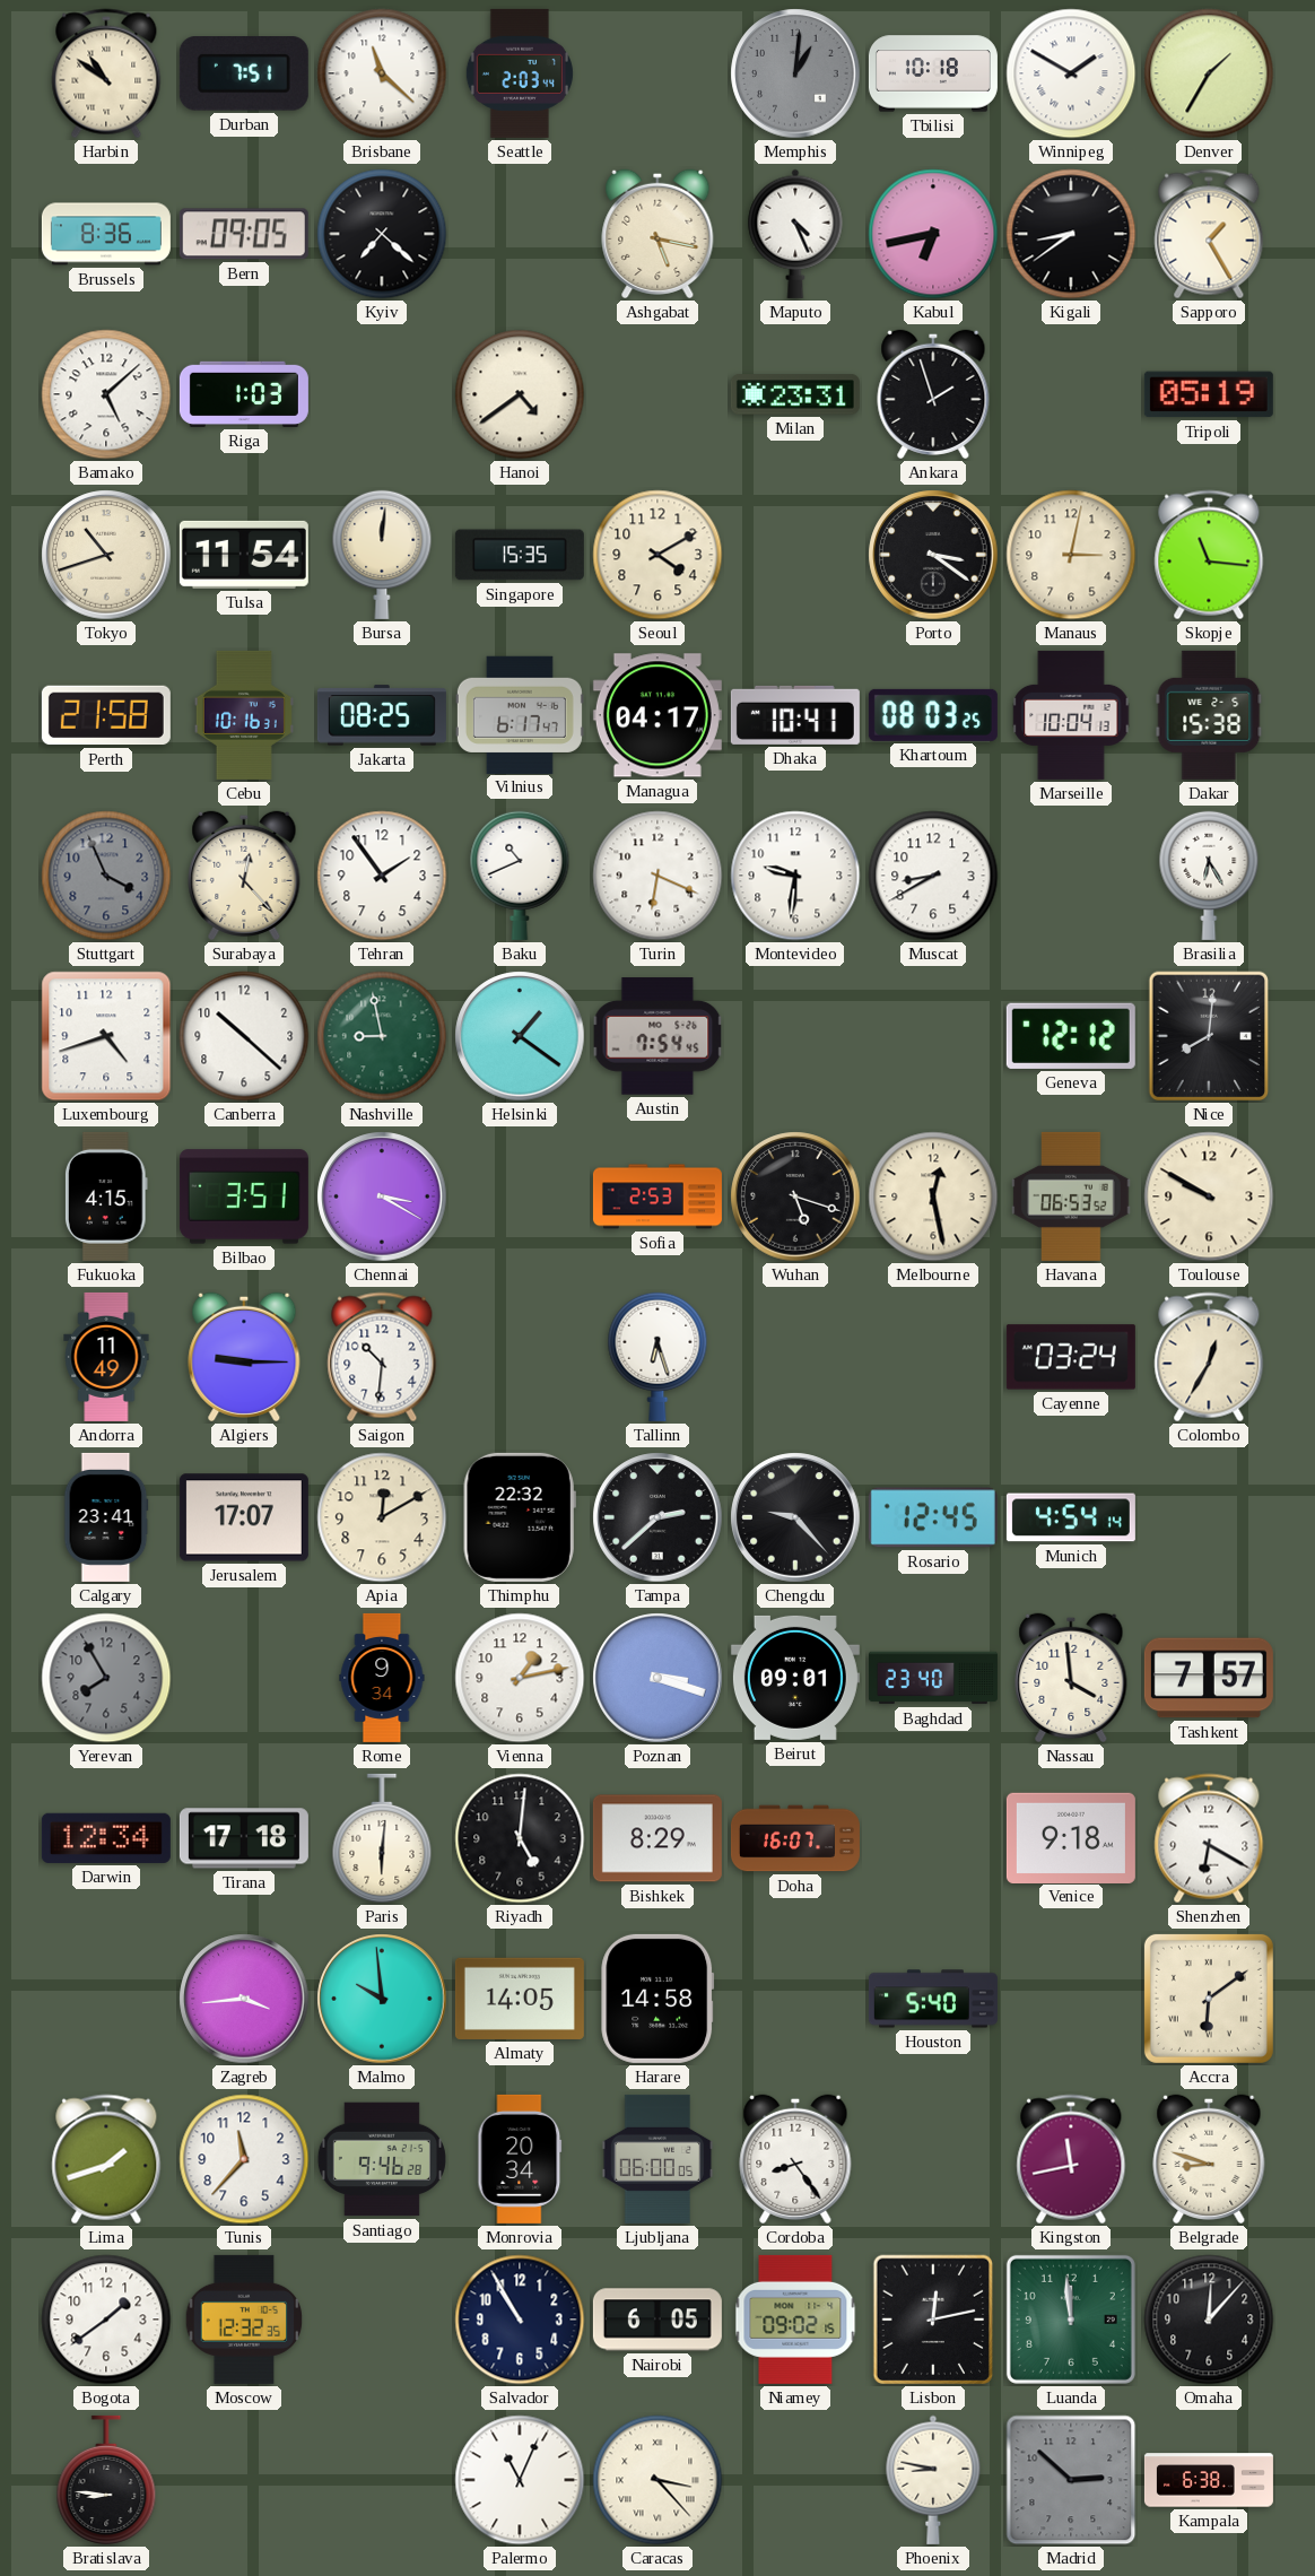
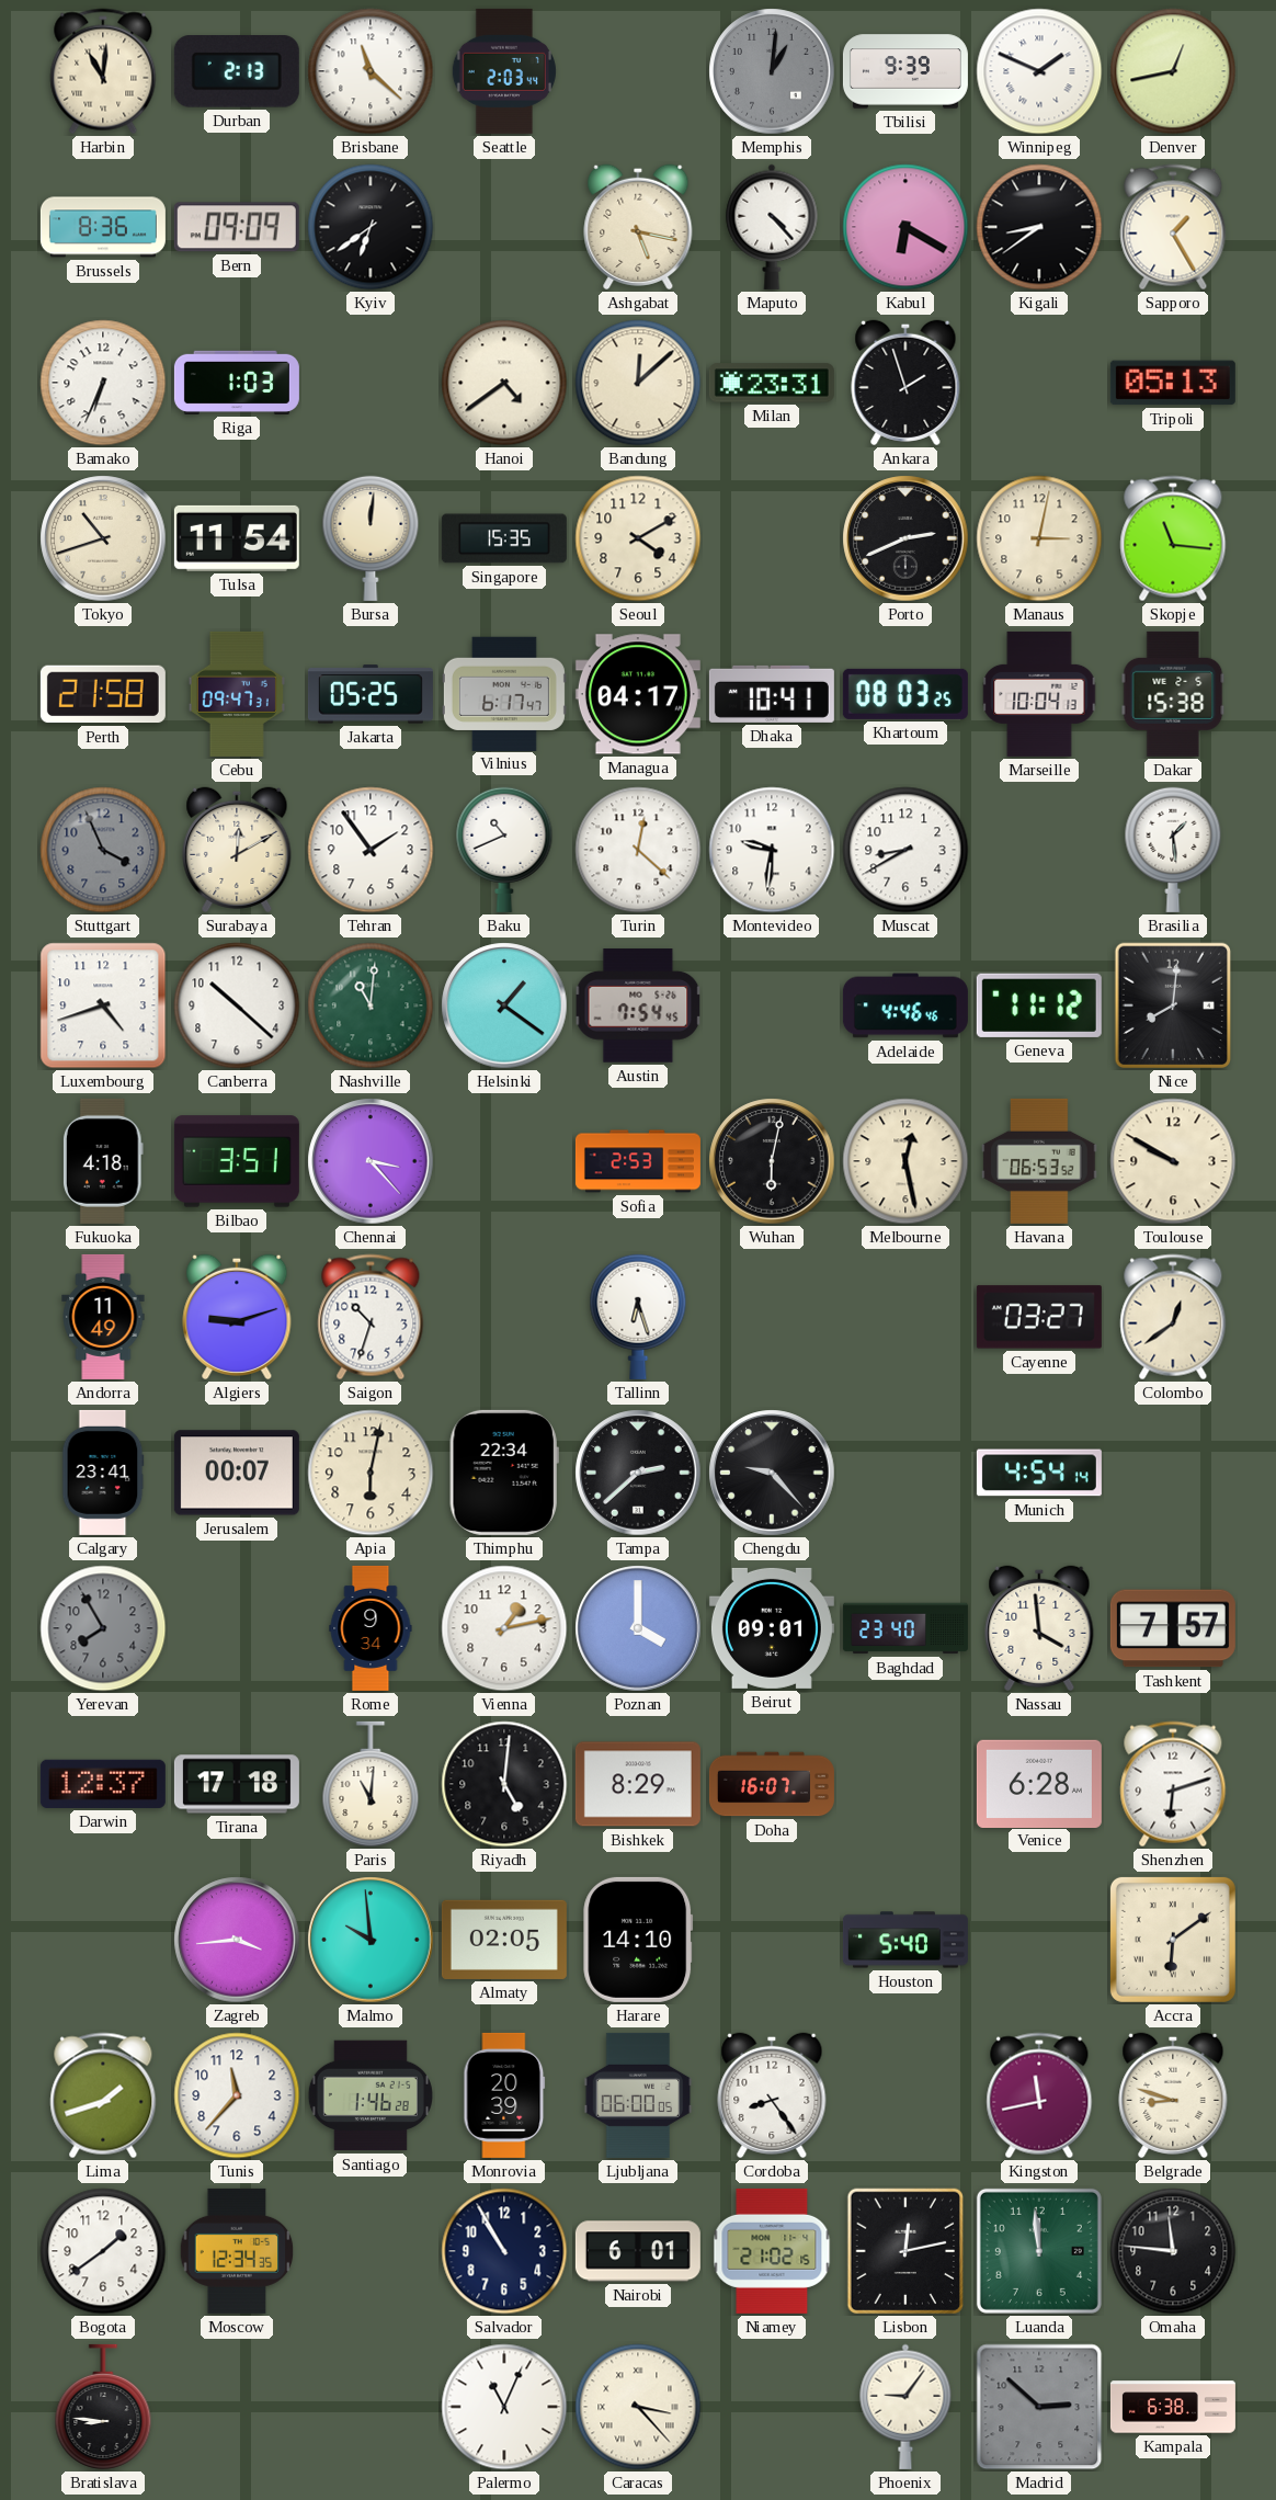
Harbin: 10:51 -> 11:01 (103, 71)
Durban: 7:51 -> 2:13 (237, 72)
Tbilisi: 10:18 -> 9:39 (905, 71)
Winnipeg: 1:50 -> 1:49 (1039, 71)
Denver: 1:35 -> 12:43 (1173, 71)
Bern: 09:05 -> 09:09 (237, 227)
Kyiv: 7:22 -> 6:39 (371, 227)
Maputo: 4:26 -> 4:23 (772, 227)
Kabul: 6:43 -> 6:20 (905, 227)
Bamako: 5:08 -> 6:34 (103, 383)
Bandung: none -> 12:08 (638, 383)
Tripoli: 05:19 -> 05:13 (1173, 383)
Porto: 3:21 -> 2:41 (905, 538)
Cebu: 10:16 -> 09:47 (237, 694)
Jakarta: 08:25 -> 05:25 (371, 694)
Surabaya: 12:23 -> 12:10 (237, 850)
Turin: 6:19 -> 12:22 (638, 850)
Brasilia: 6:25 -> 1:29 (1173, 850)
Nashville: 8:58 -> 11:01 (371, 1005)
Adelaide: none -> 4:46 (905, 1005)
Geneva: 12:12 -> 11:12 (1039, 1005)
Fukuoka: 4:15 -> 4:18 (103, 1161)
Chennai: 3:20 -> 3:23 (371, 1161)
Wuhan: 5:18 -> 6:02 (772, 1161)
Algiers: 9:15 -> 9:12 (237, 1317)
Saigon: 10:31 -> 10:33 (371, 1317)
Cayenne: 03:24 -> 03:27 (1039, 1317)
Colombo: 12:35 -> 12:39 (1173, 1317)
Jerusalem: 17:07 -> 00:07 (237, 1473)
Apia: 12:10 -> 6:02 (371, 1473)
Thimphu: 22:32 -> 22:34 (504, 1473)
Rosario: 12:45 -> none (933, 1517)
Poznan: 3:18 -> 4:00 (638, 1628)
Darwin: 12:34 -> 12:37 (103, 1784)
Paris: 6:01 -> 11:01 (371, 1784)
Venice: 9:18 -> 6:28 (1039, 1783)
Shenzhen: 6:20 -> 6:12 (1173, 1784)
Almaty: 14:05 -> 02:05 (504, 1940)
Harare: 14:58 -> 14:10 (638, 1940)
Santiago: 9:46 -> 1:46 (371, 2095)
Monrovia: 20:34 -> 20:39 (504, 2095)
Moscow: 12:32 -> 12:34 (237, 2251)
Nairobi: 6:05 -> 6:01 (638, 2251)
Niamey: 09:02 -> 21:02 (772, 2251)
Omaha: 12:07 -> 11:46 (1173, 2251)
Phoenix: 8:47 -> 9:06 (905, 2407)
